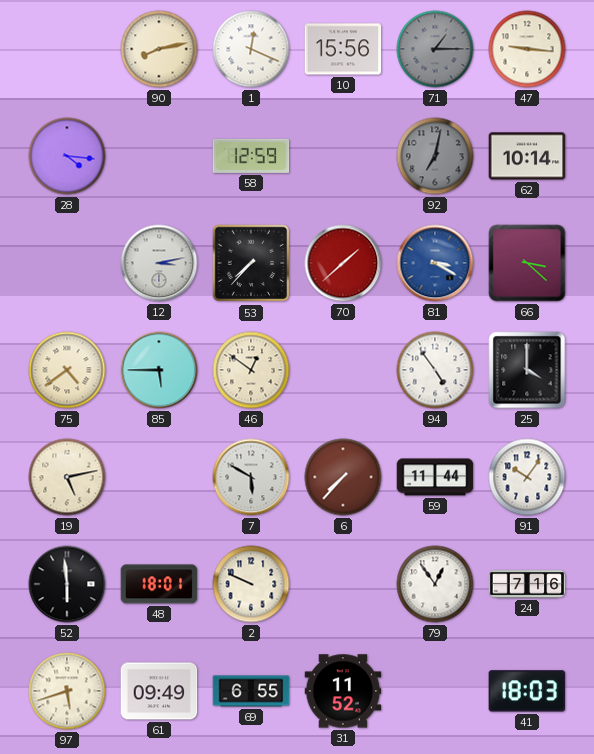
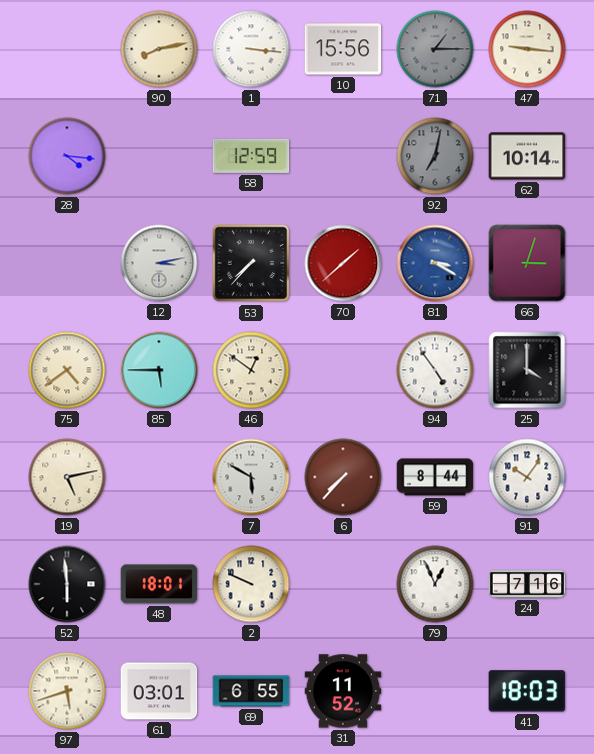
1: 12:19 -> 3:16 (251, 49)
66: 3:22 -> 3:03 (527, 263)
59: 11:44 -> 8:44 (435, 477)
79: 12:54 -> 12:56 (435, 584)
61: 09:49 -> 03:01 (159, 691)
